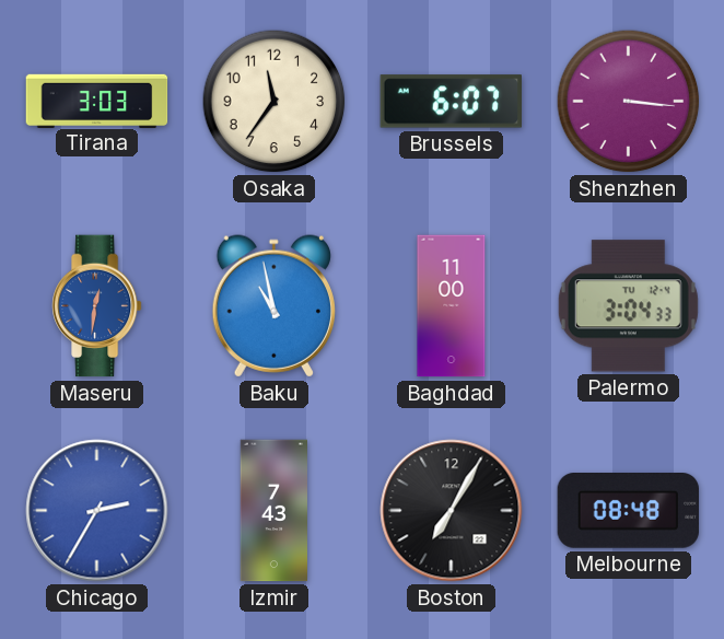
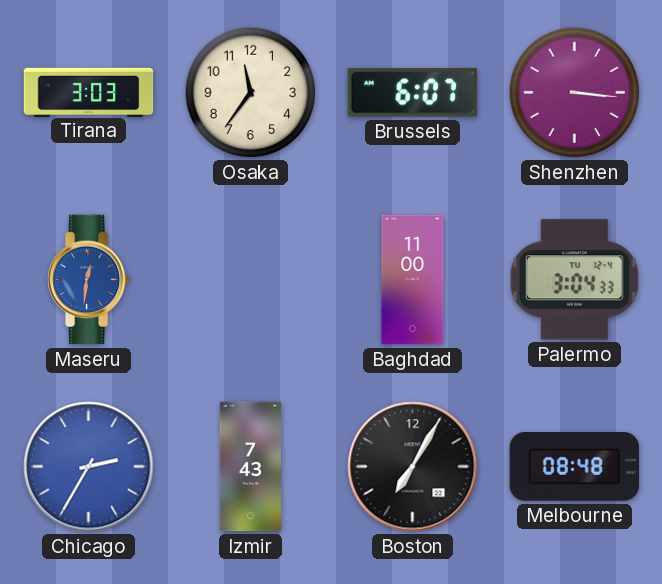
Baku: 10:58 -> none (273, 306)
